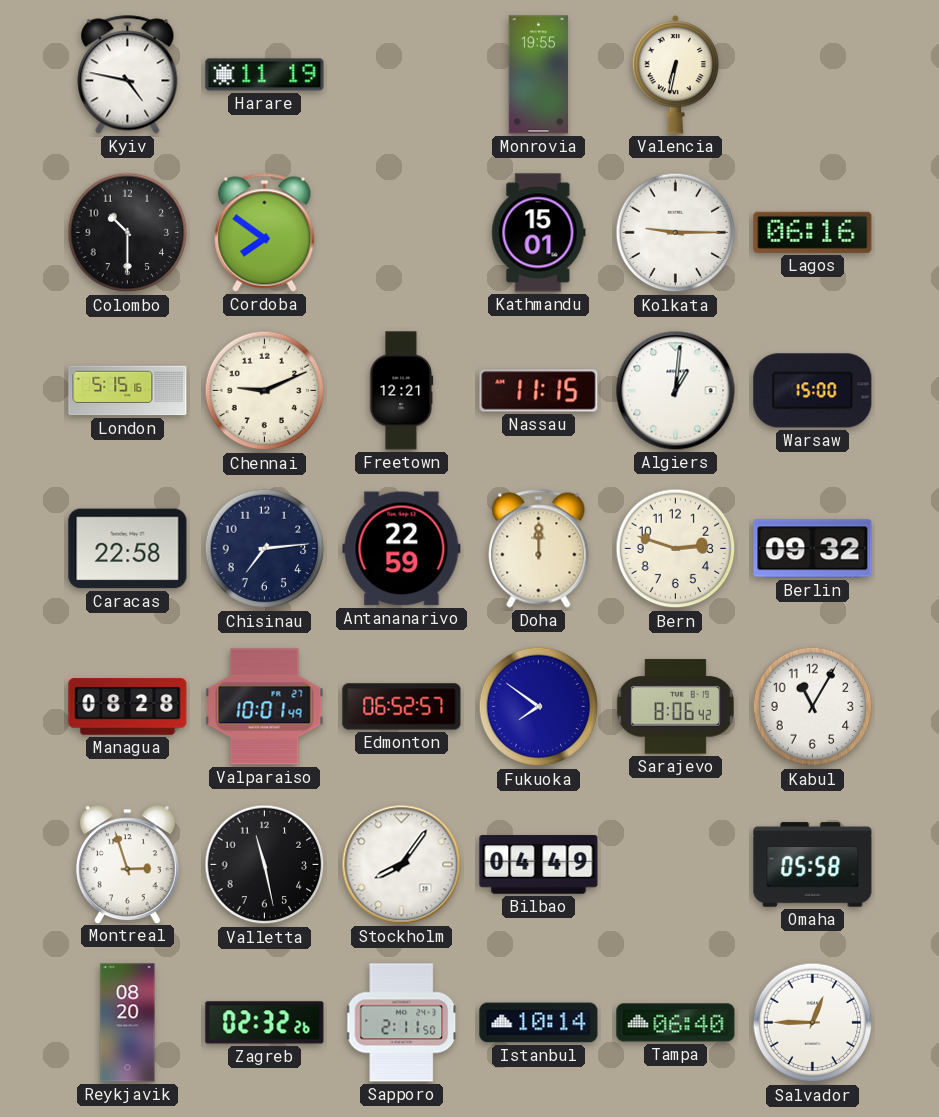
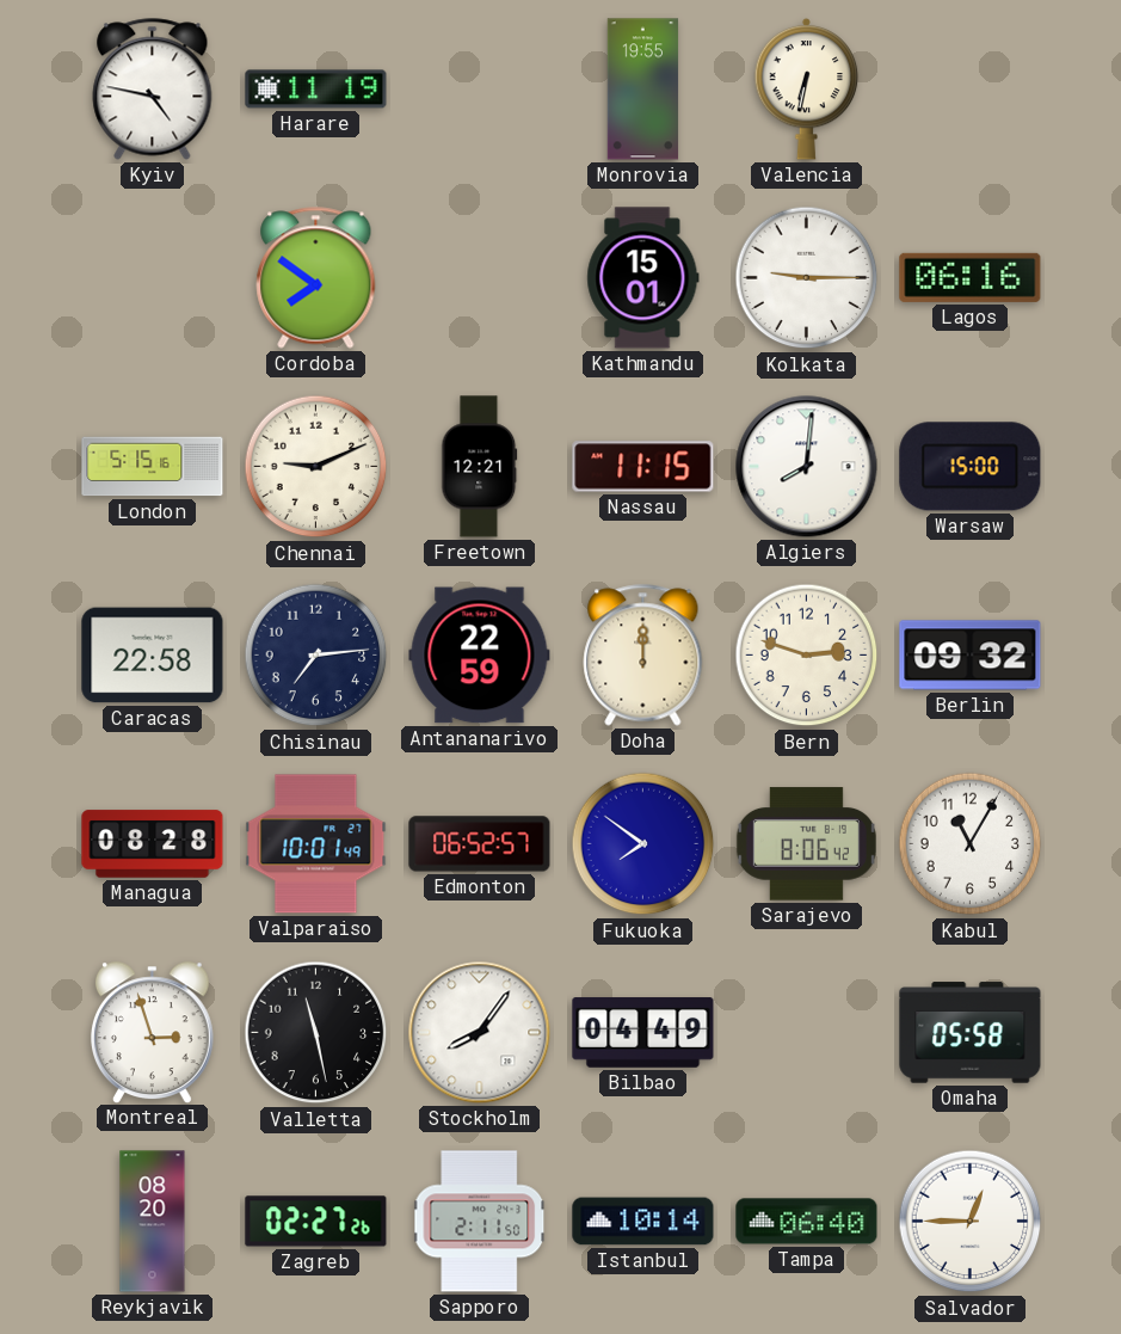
Colombo: 10:30 -> none (128, 233)
Algiers: 1:01 -> 8:01 (807, 467)
Zagreb: 02:32 -> 02:27 (316, 1222)
